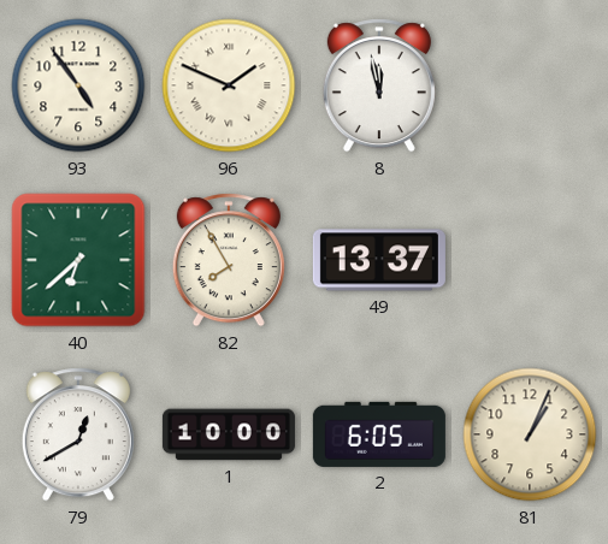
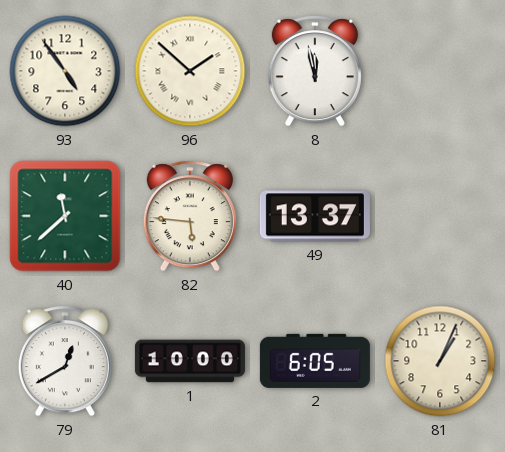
96: 1:49 -> 1:52 (190, 71)
40: 6:38 -> 11:38 (65, 216)
82: 7:55 -> 5:46 (190, 216)
